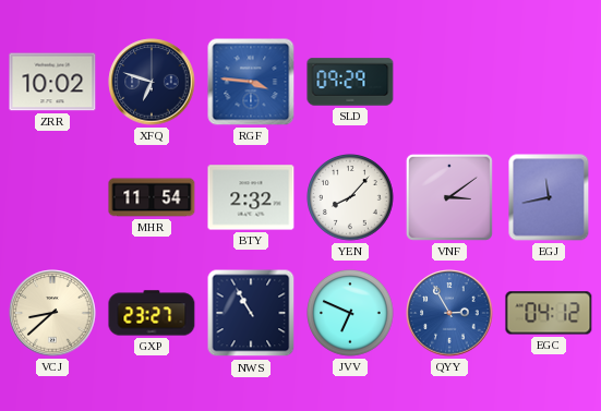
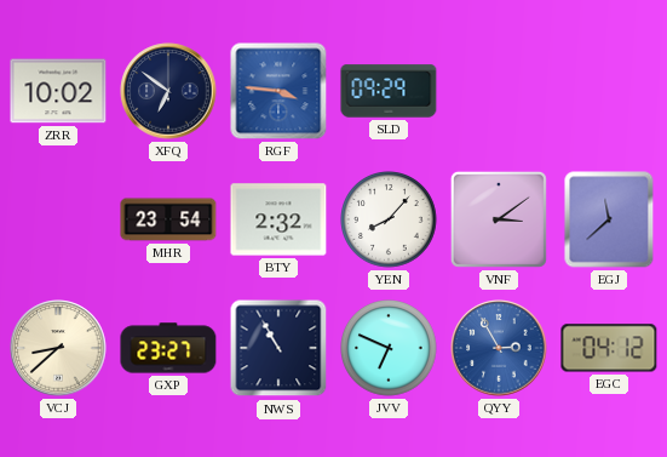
XFQ: 6:48 -> 6:51 (168, 91)
MHR: 11:54 -> 23:54 (168, 219)
EGJ: 11:43 -> 11:38 (609, 219)
